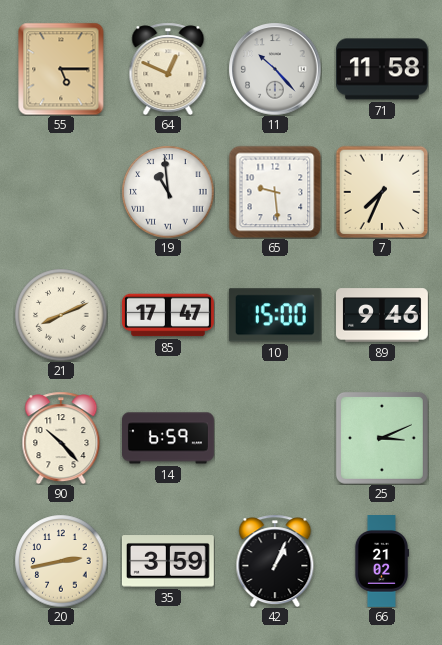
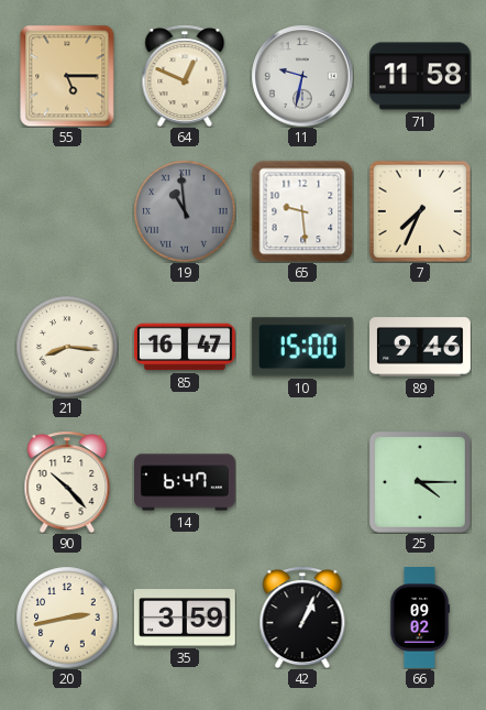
11: 10:23 -> 9:32 (302, 76)
19 dial: white -> grey (185, 211)
21: 8:11 -> 8:16 (67, 347)
85: 17:47 -> 16:47 (185, 347)
14: 6:59 -> 6:47 (186, 482)
25: 3:11 -> 4:15 (420, 482)
66: 21:02 -> 09:02 (420, 619)
